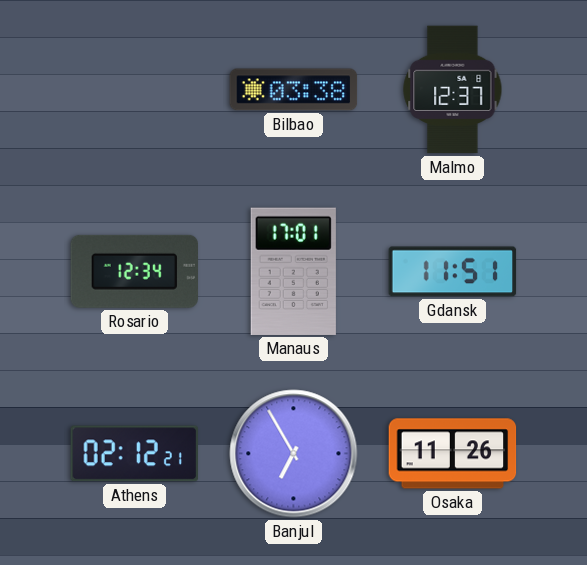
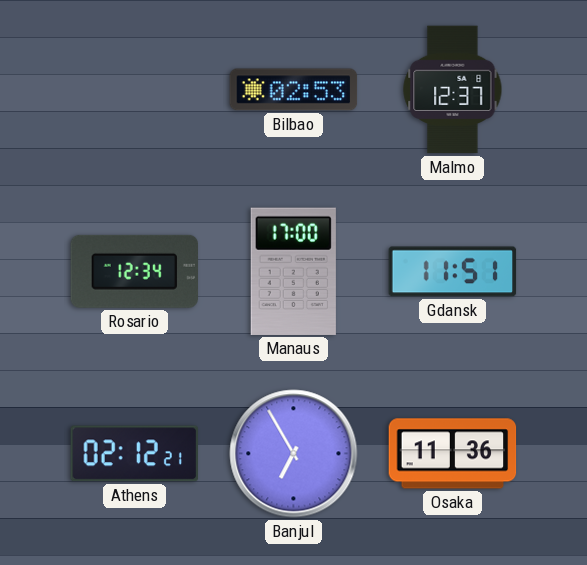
Bilbao: 03:38 -> 02:53 (294, 90)
Manaus: 17:01 -> 17:00 (293, 271)
Osaka: 11:26 -> 11:36 (453, 454)
